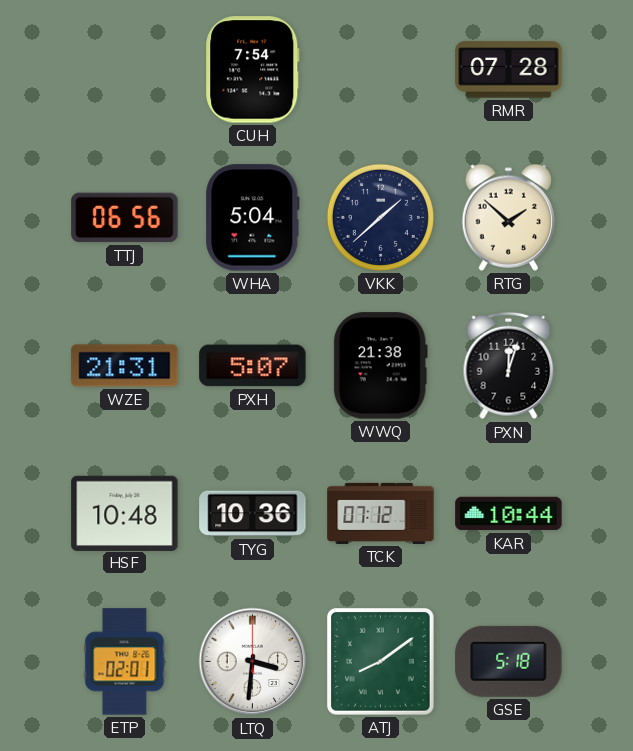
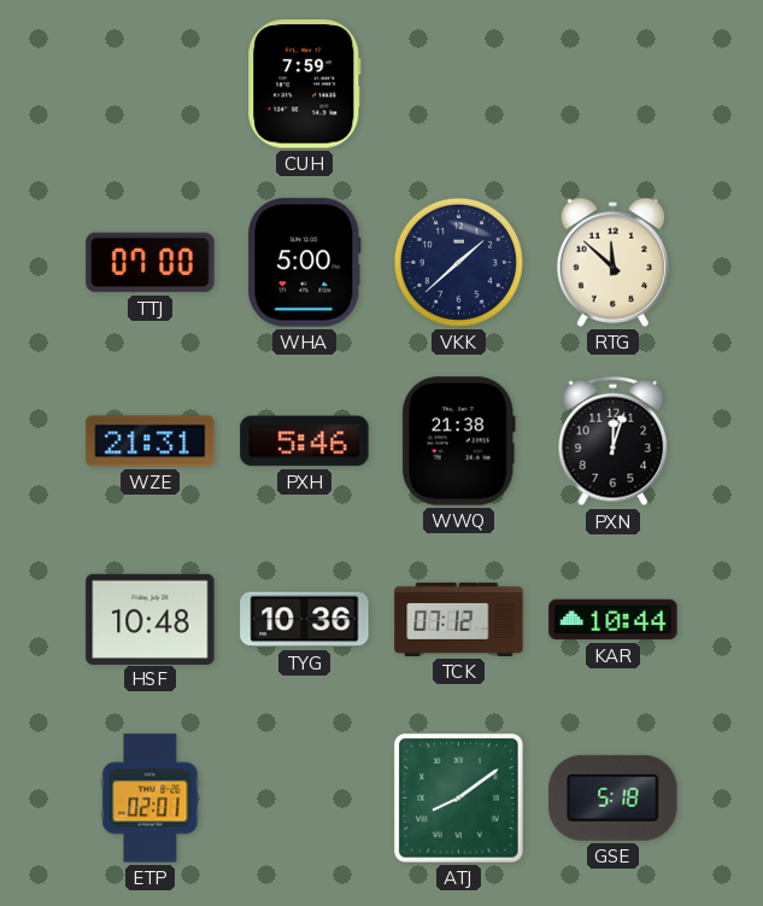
CUH: 7:54 -> 7:59 (305, 84)
RMR: 07:28 -> none (509, 70)
TTJ: 06:56 -> 07:00 (151, 263)
WHA: 5:04 -> 5:00 (305, 263)
RTG: 1:52 -> 11:52 (612, 262)
PXH: 5:07 -> 5:46 (305, 442)
LTQ: 3:31 -> none (253, 662)
